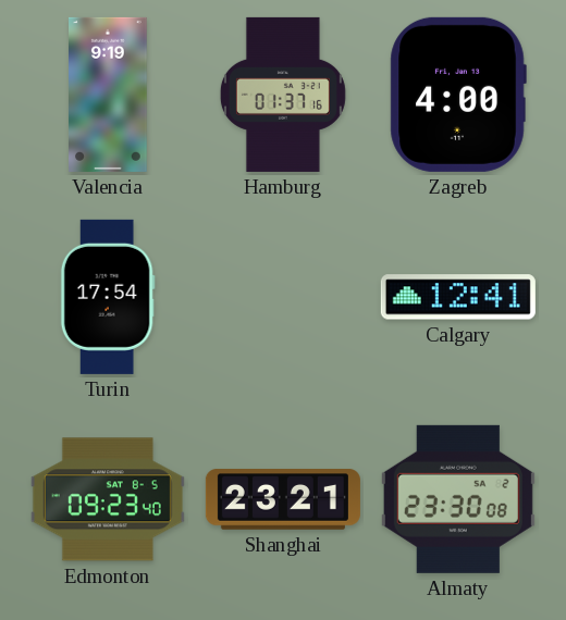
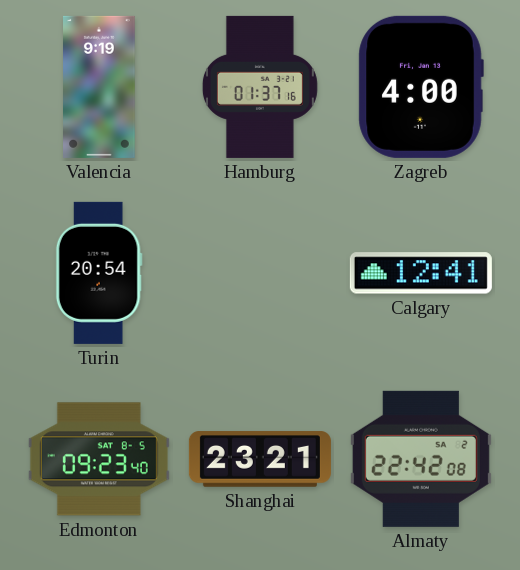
Turin: 17:54 -> 20:54 (99, 273)
Almaty: 23:30 -> 22:42 (421, 459)
